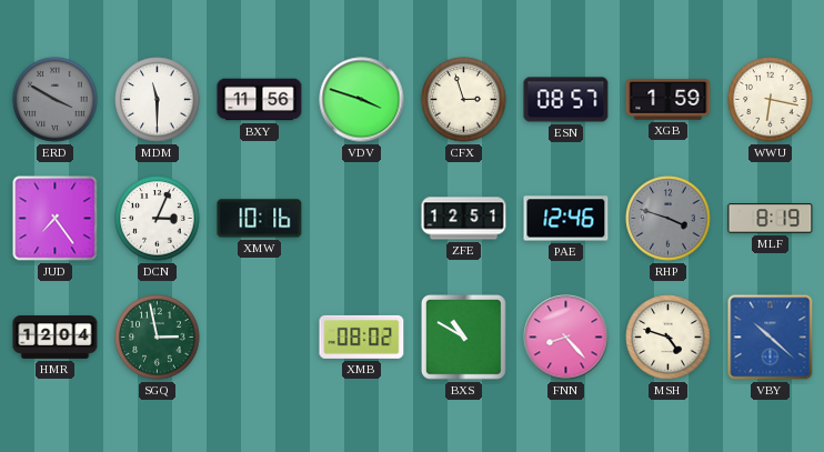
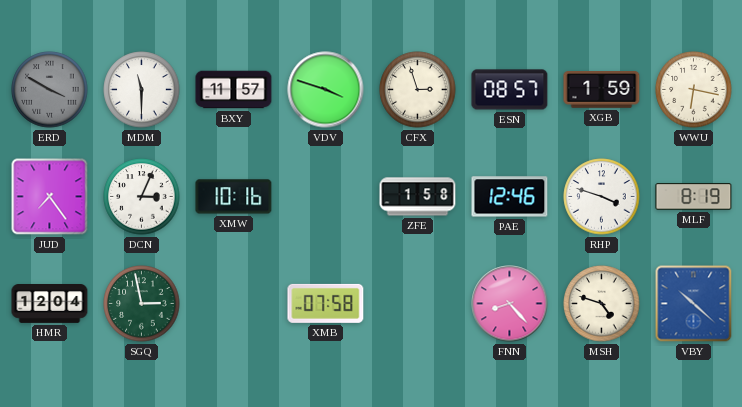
BXY: 11:56 -> 11:57 (234, 90)
ZFE: 12:51 -> 1:58 (418, 197)
RHP dial: grey -> white (602, 197)
XMB: 08:02 -> 07:58 (326, 303)
BXS: 10:50 -> none (464, 338)
